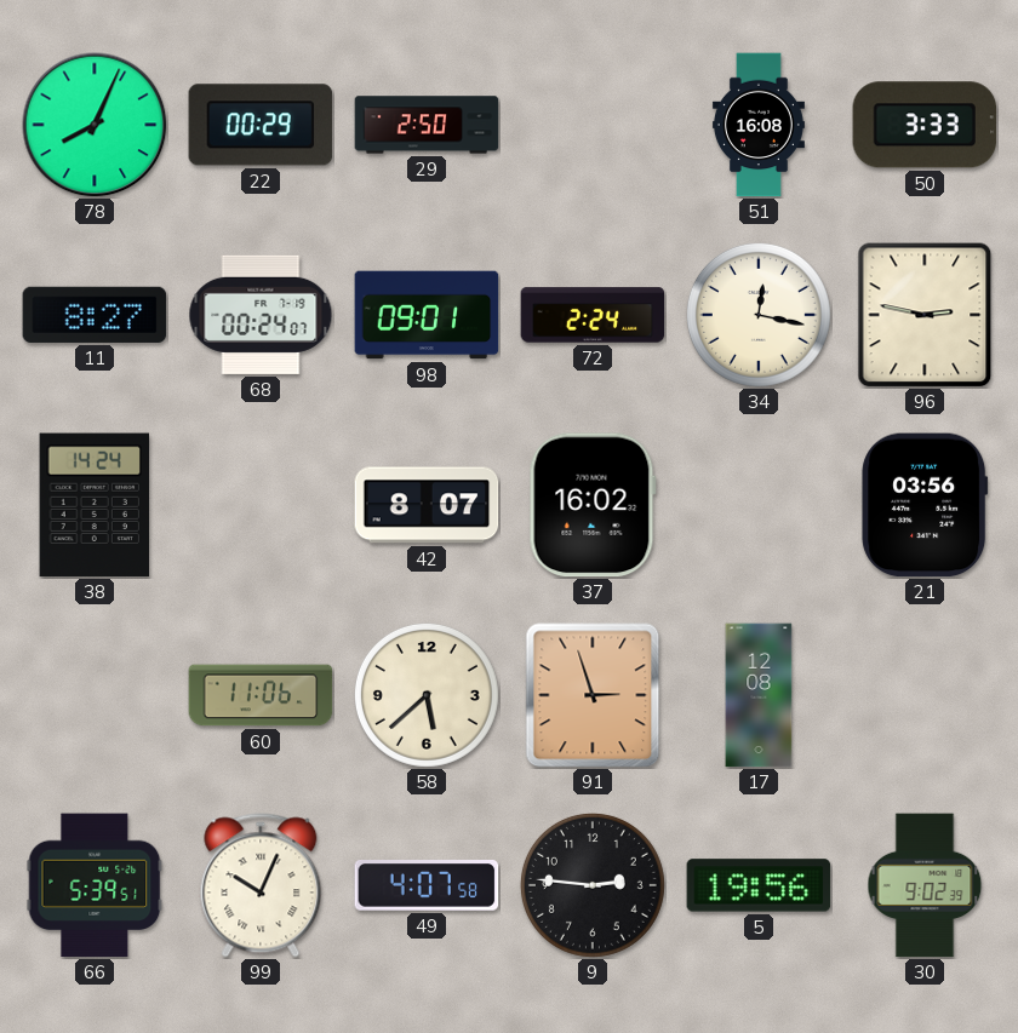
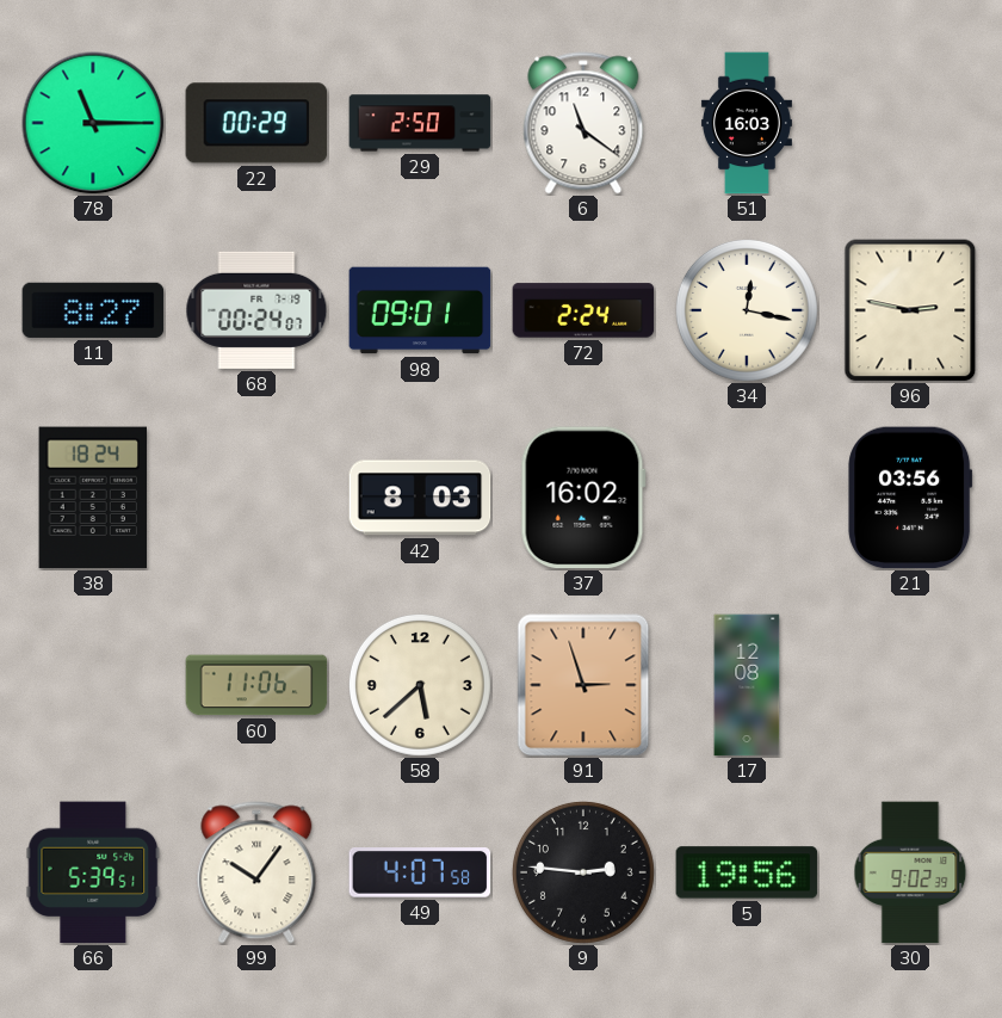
78: 8:04 -> 11:15 (93, 123)
6: none -> 11:21 (583, 123)
51: 16:08 -> 16:03 (747, 123)
50: 3:33 -> none (925, 125)
38: 14:24 -> 18:24 (92, 498)
42: 8:07 -> 8:03 (420, 498)
99: 10:04 -> 10:06 (256, 872)
